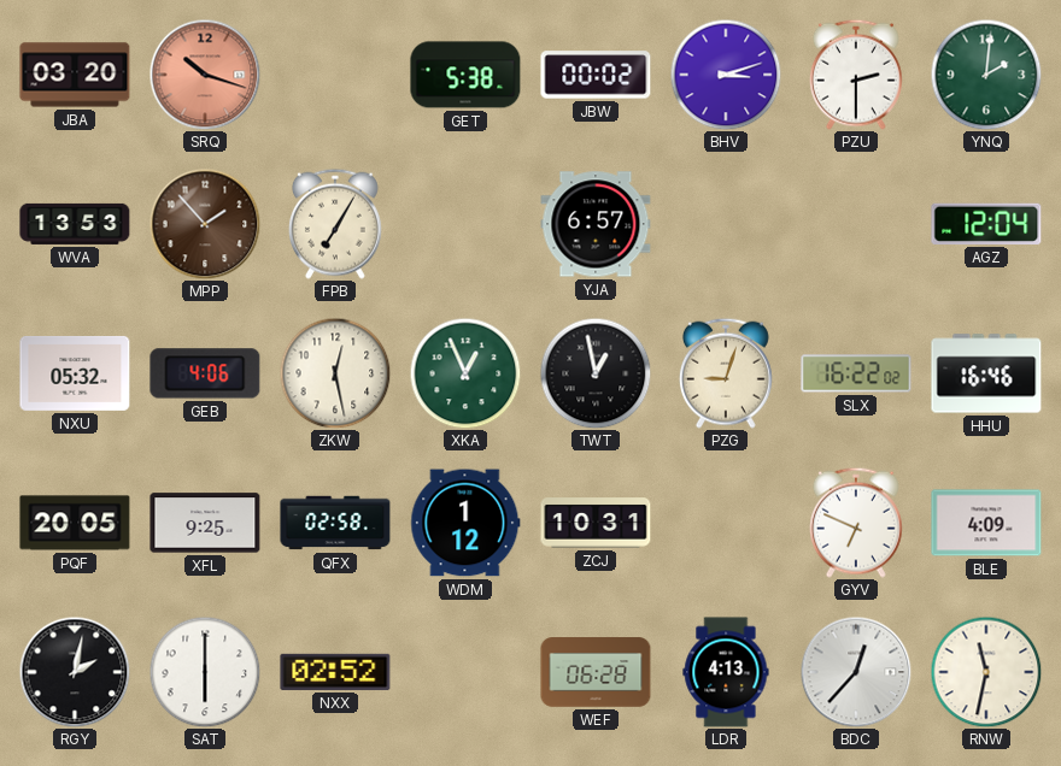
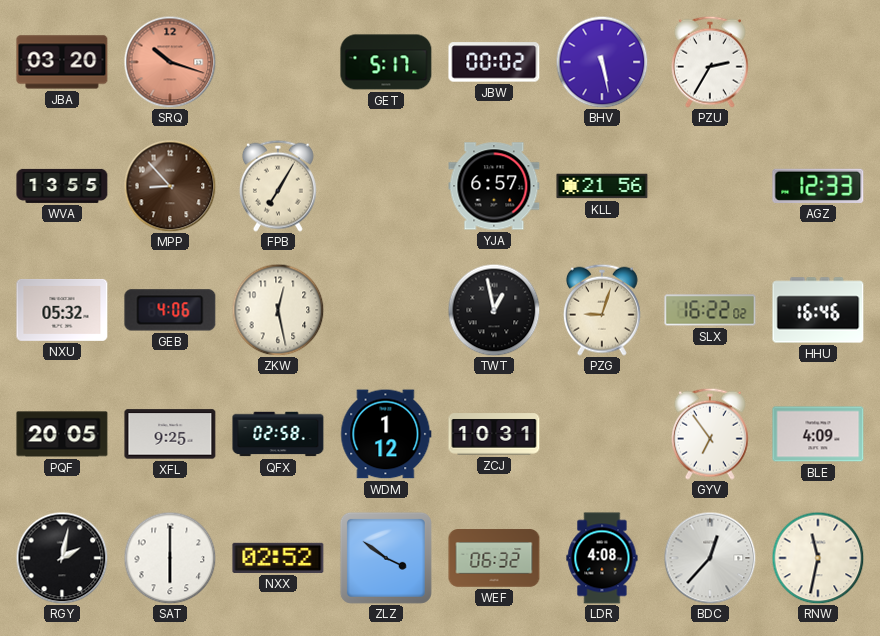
GET: 5:38 -> 5:17 (386, 62)
BHV: 3:12 -> 5:28 (602, 62)
PZU: 2:30 -> 2:35 (710, 62)
YNQ: 2:01 -> none (986, 75)
WVA: 13:53 -> 13:55 (62, 186)
MPP: 1:53 -> 8:53 (170, 186)
KLL: none -> 21:56 (602, 186)
AGZ: 12:04 -> 12:33 (818, 186)
XKA: 12:56 -> none (465, 373)
GYV: 6:49 -> 6:54 (710, 434)
ZLZ: none -> 3:51 (386, 558)
WEF: 06:28 -> 06:32 (494, 558)
LDR: 4:13 -> 4:08 (602, 558)
